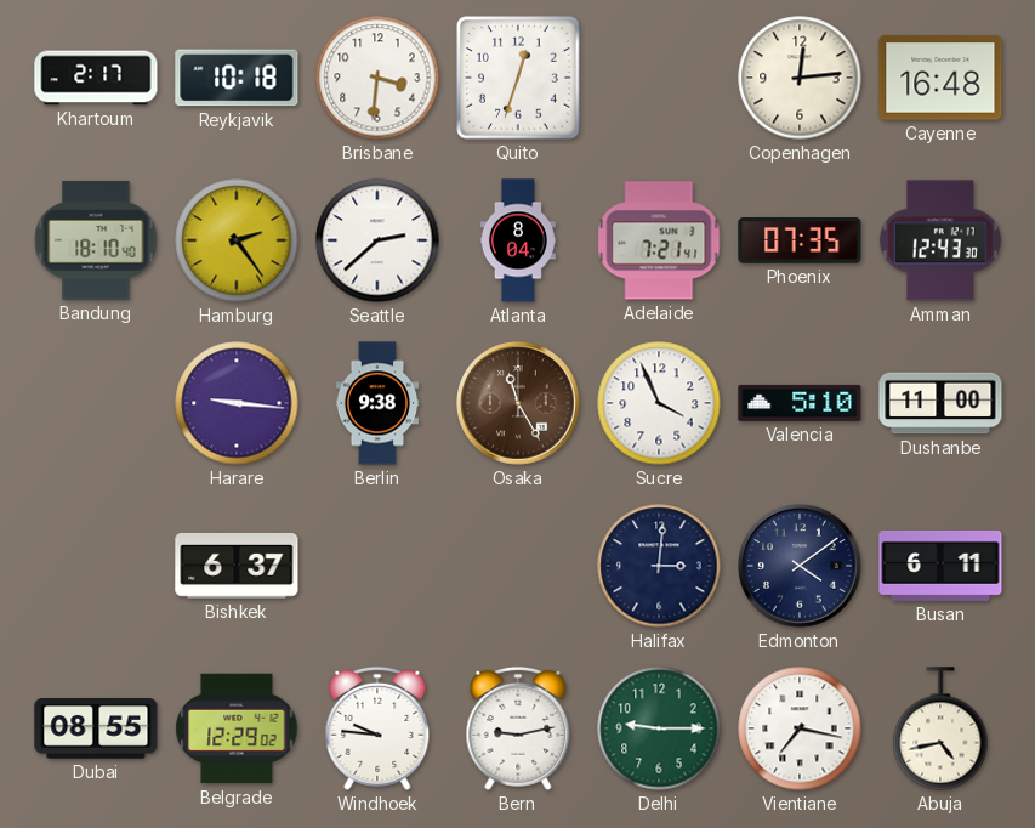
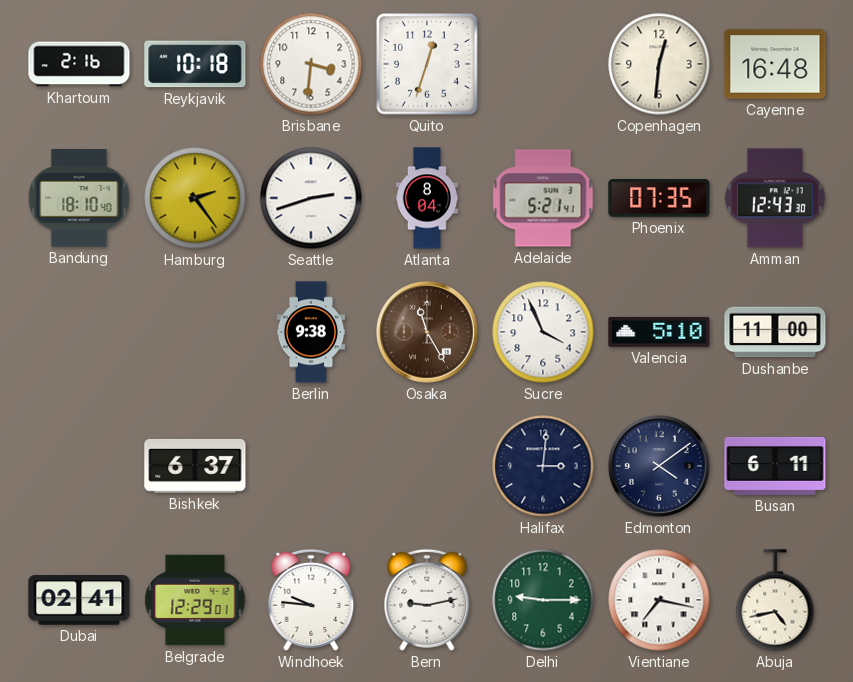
Khartoum: 2:17 -> 2:16 (79, 64)
Copenhagen: 12:14 -> 12:31 (659, 64)
Seattle: 2:38 -> 2:42 (311, 198)
Adelaide: 7:21 -> 5:21 (543, 198)
Harare: 9:16 -> none (237, 403)
Dubai: 08:55 -> 02:41 (79, 600)
Belgrade: 12:29:02 -> 12:29:01 (195, 600)
